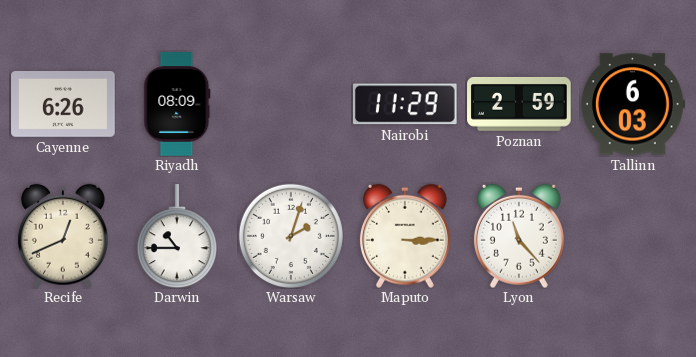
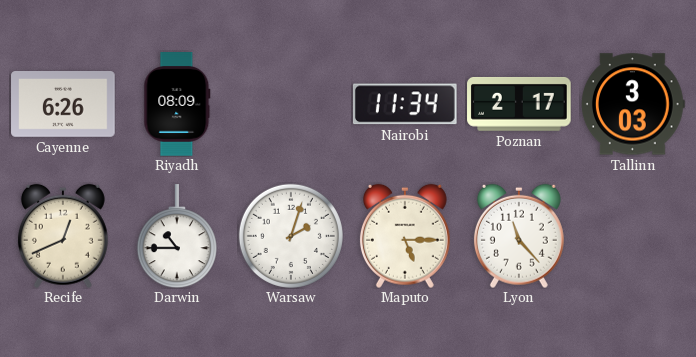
Nairobi: 11:29 -> 11:34 (405, 104)
Poznan: 2:59 -> 2:17 (519, 104)
Tallinn: 6:03 -> 3:03 (634, 104)
Maputo: 3:15 -> 5:15 (405, 236)
